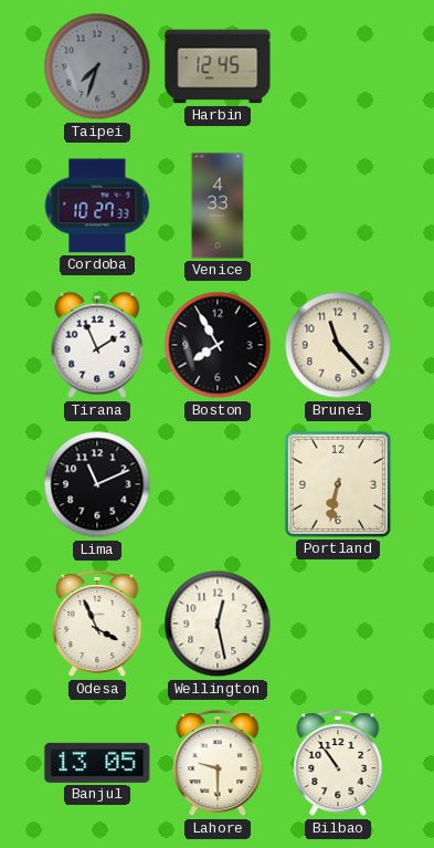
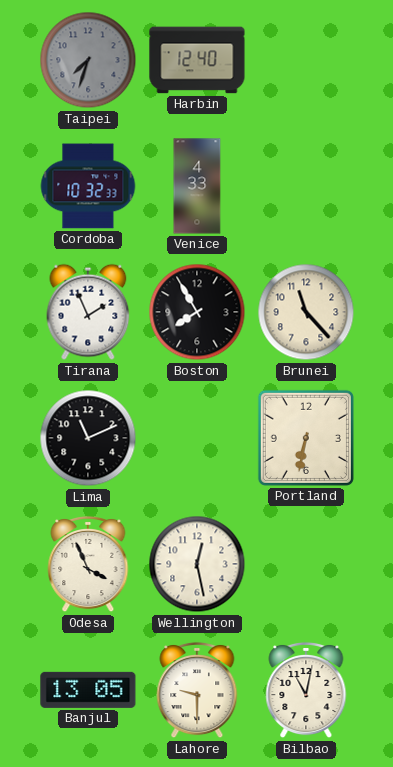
Harbin: 12:45 -> 12:40 (197, 60)
Cordoba: 10:27 -> 10:32 (88, 186)
Bilbao: 10:54 -> 11:02 (306, 690)
